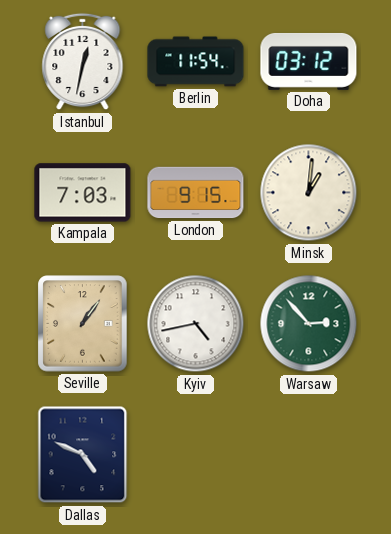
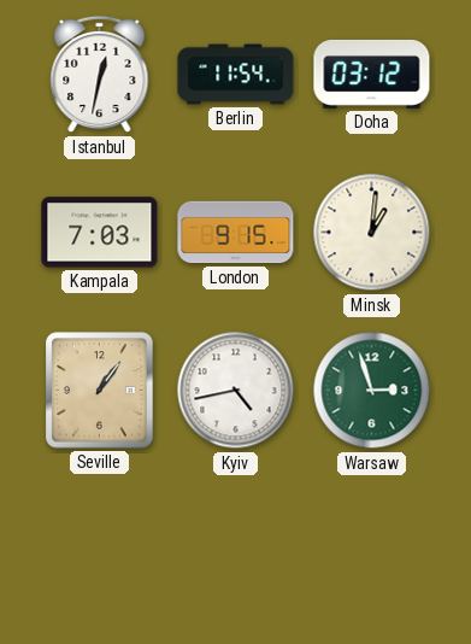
Warsaw: 2:53 -> 2:57 (372, 391)
Dallas: 4:49 -> none (83, 455)
